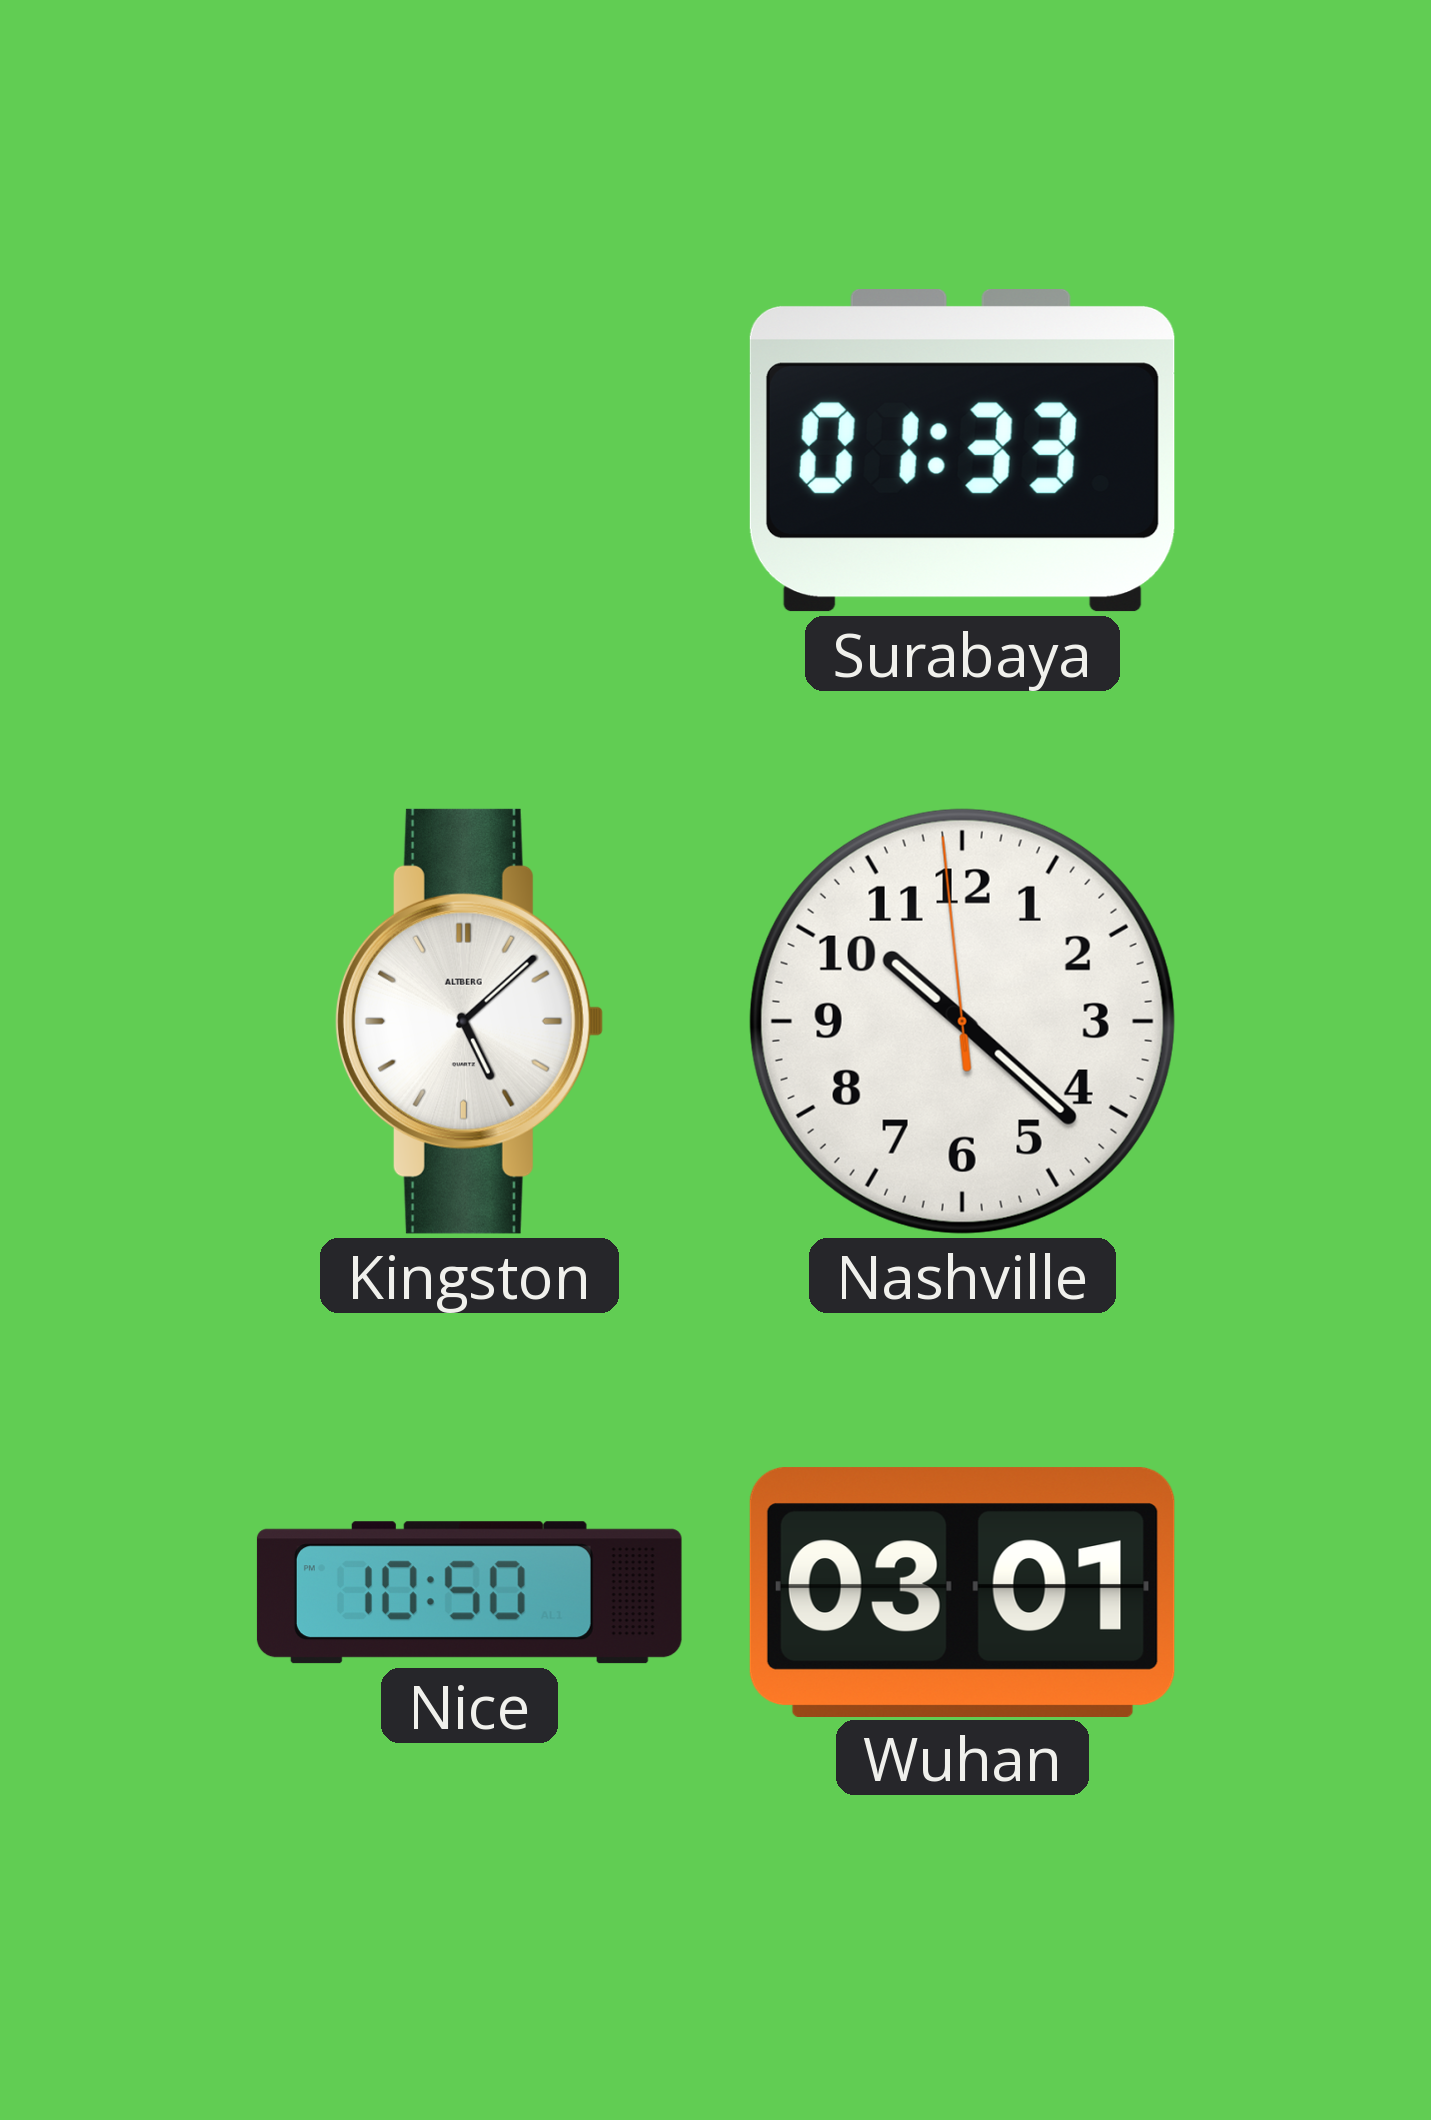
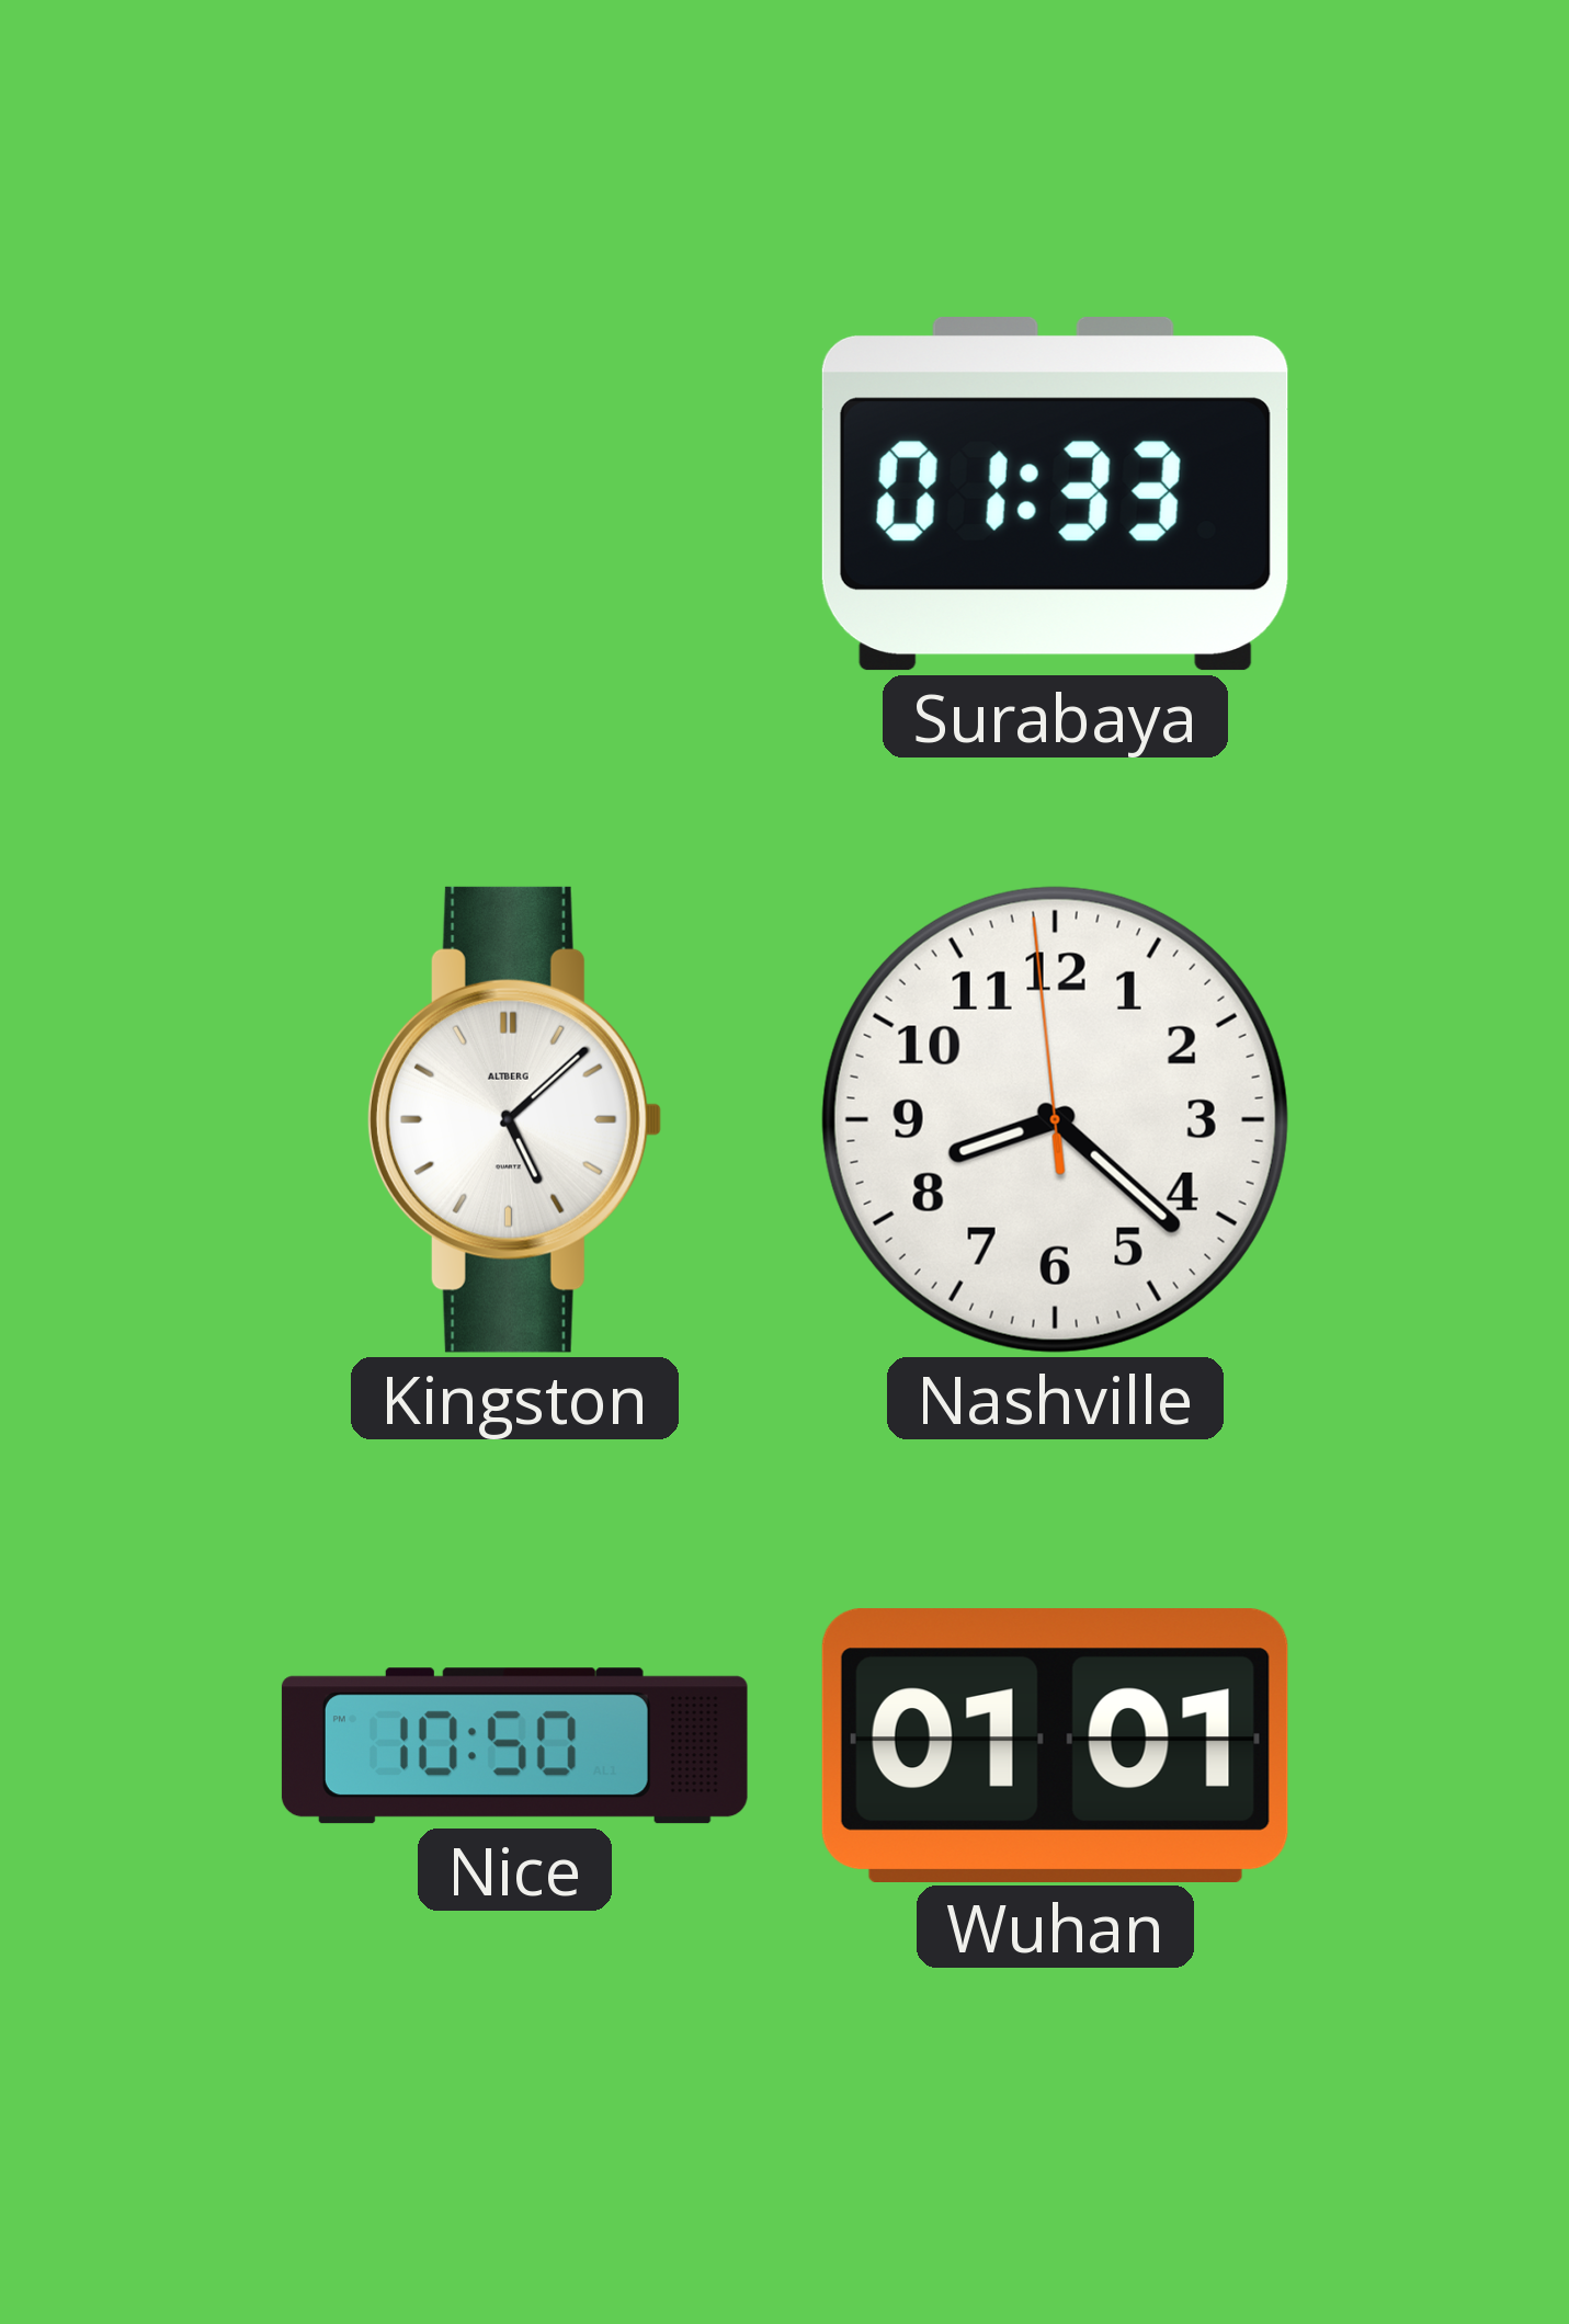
Nashville: 10:21 -> 8:21 (1055, 1119)
Wuhan: 03:01 -> 01:01 (1055, 1745)
